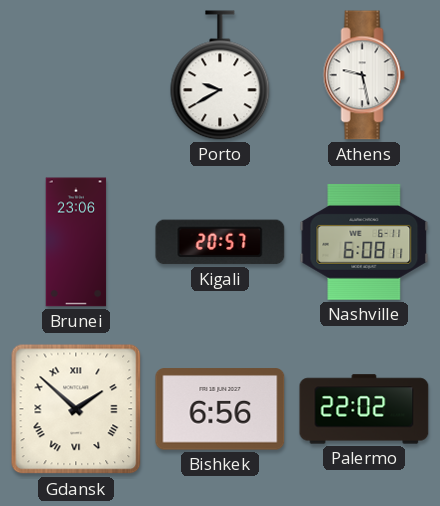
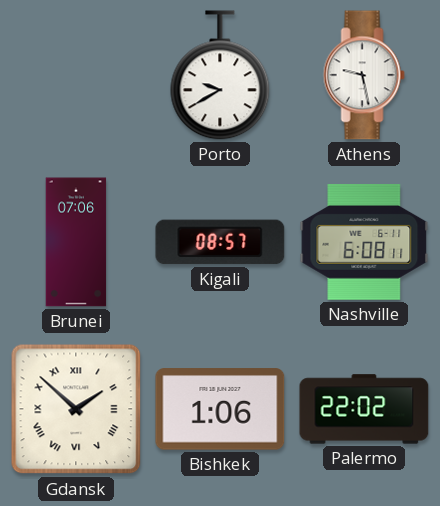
Brunei: 23:06 -> 07:06 (76, 242)
Kigali: 20:57 -> 08:57 (220, 242)
Bishkek: 6:56 -> 1:06 (220, 409)
